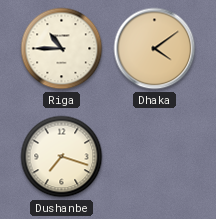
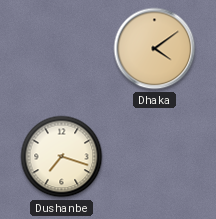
Riga: 10:45 -> none (62, 49)
